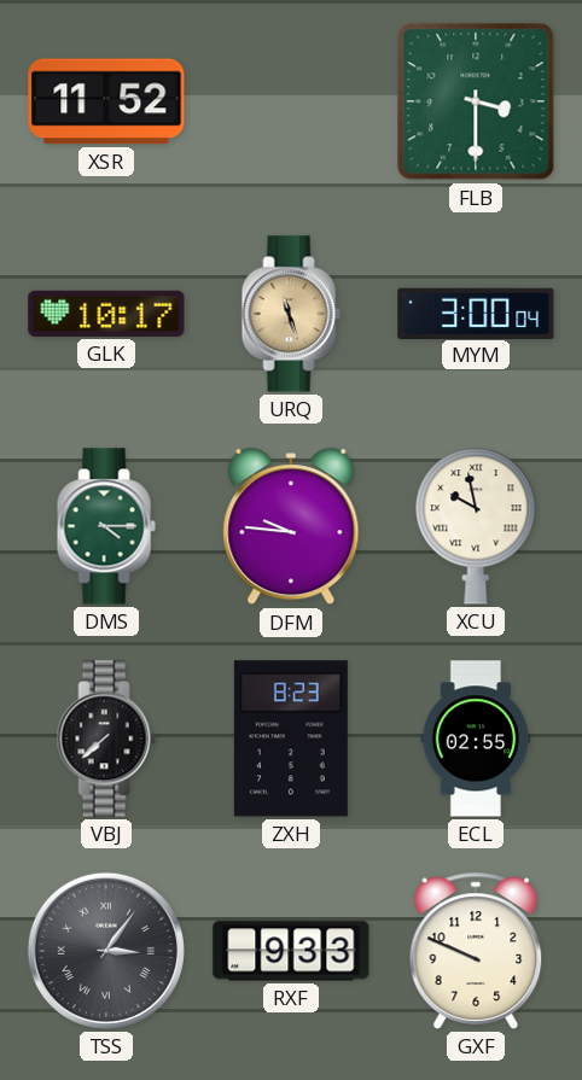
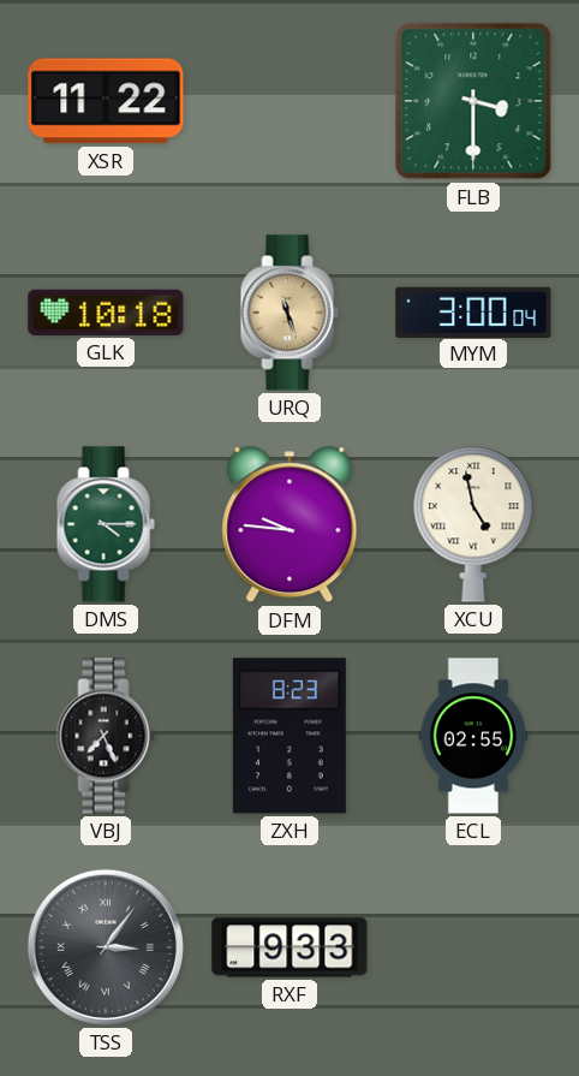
XSR: 11:52 -> 11:22 (106, 101)
GLK: 10:17 -> 10:18 (106, 313)
XCU: 9:58 -> 4:58 (473, 524)
VBJ: 7:38 -> 7:26 (106, 736)
GXF: 9:49 -> none (476, 951)
